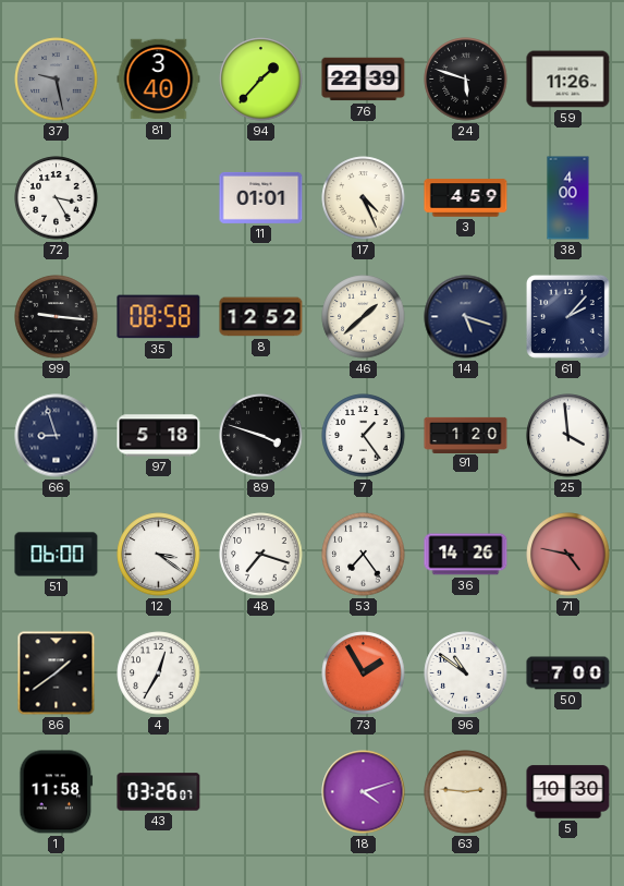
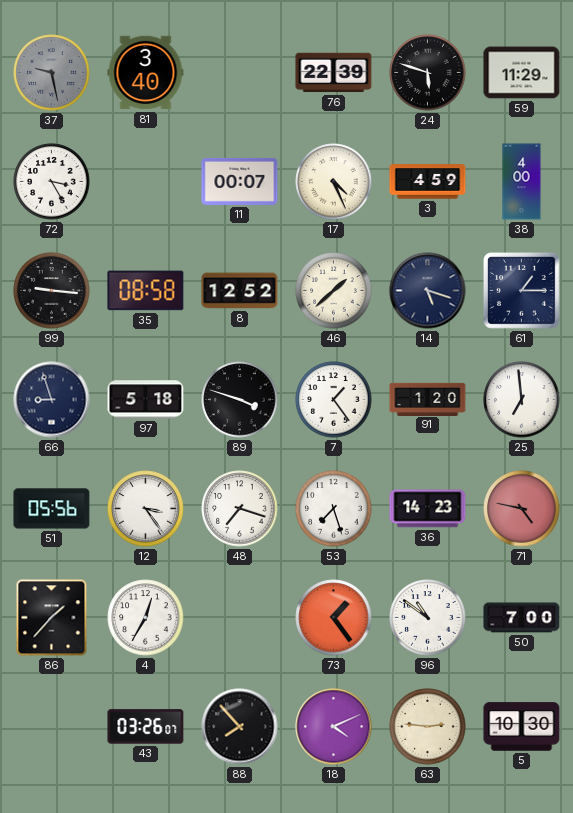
94: 1:37 -> none (261, 80)
59: 11:26 -> 11:29 (522, 73)
11: 01:01 -> 00:07 (240, 181)
61: 2:07 -> 1:15 (521, 290)
25: 3:59 -> 6:59 (522, 400)
51: 06:00 -> 05:56 (52, 509)
12: 3:21 -> 3:24 (146, 509)
53: 7:24 -> 7:27 (334, 509)
36: 14:26 -> 14:23 (428, 509)
86: 1:39 -> 1:37 (52, 618)
73: 1:55 -> 1:24 (334, 618)
1: 11:58 -> none (57, 792)
88: none -> 7:53 (240, 727)
18: 4:12 -> 4:11 (334, 727)
